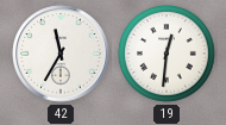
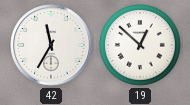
19: 12:31 -> 12:52 (141, 46)
